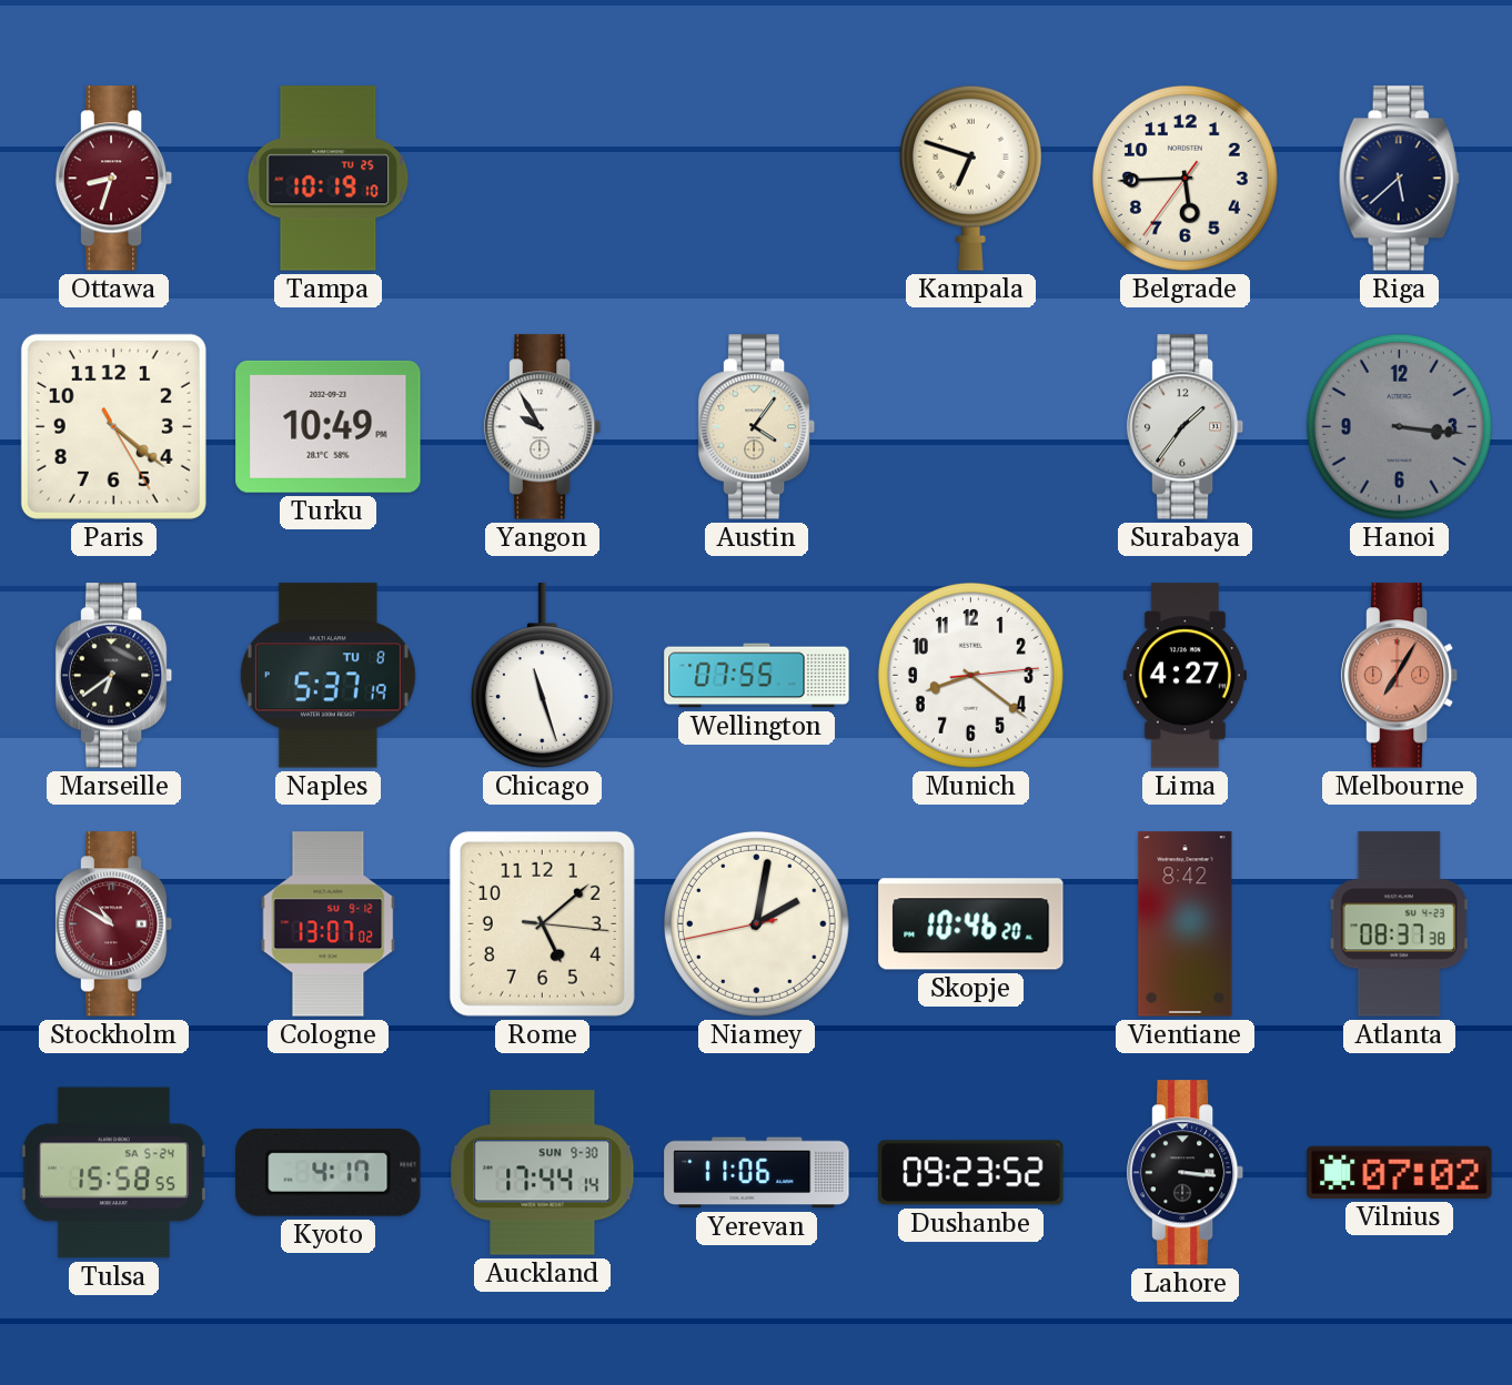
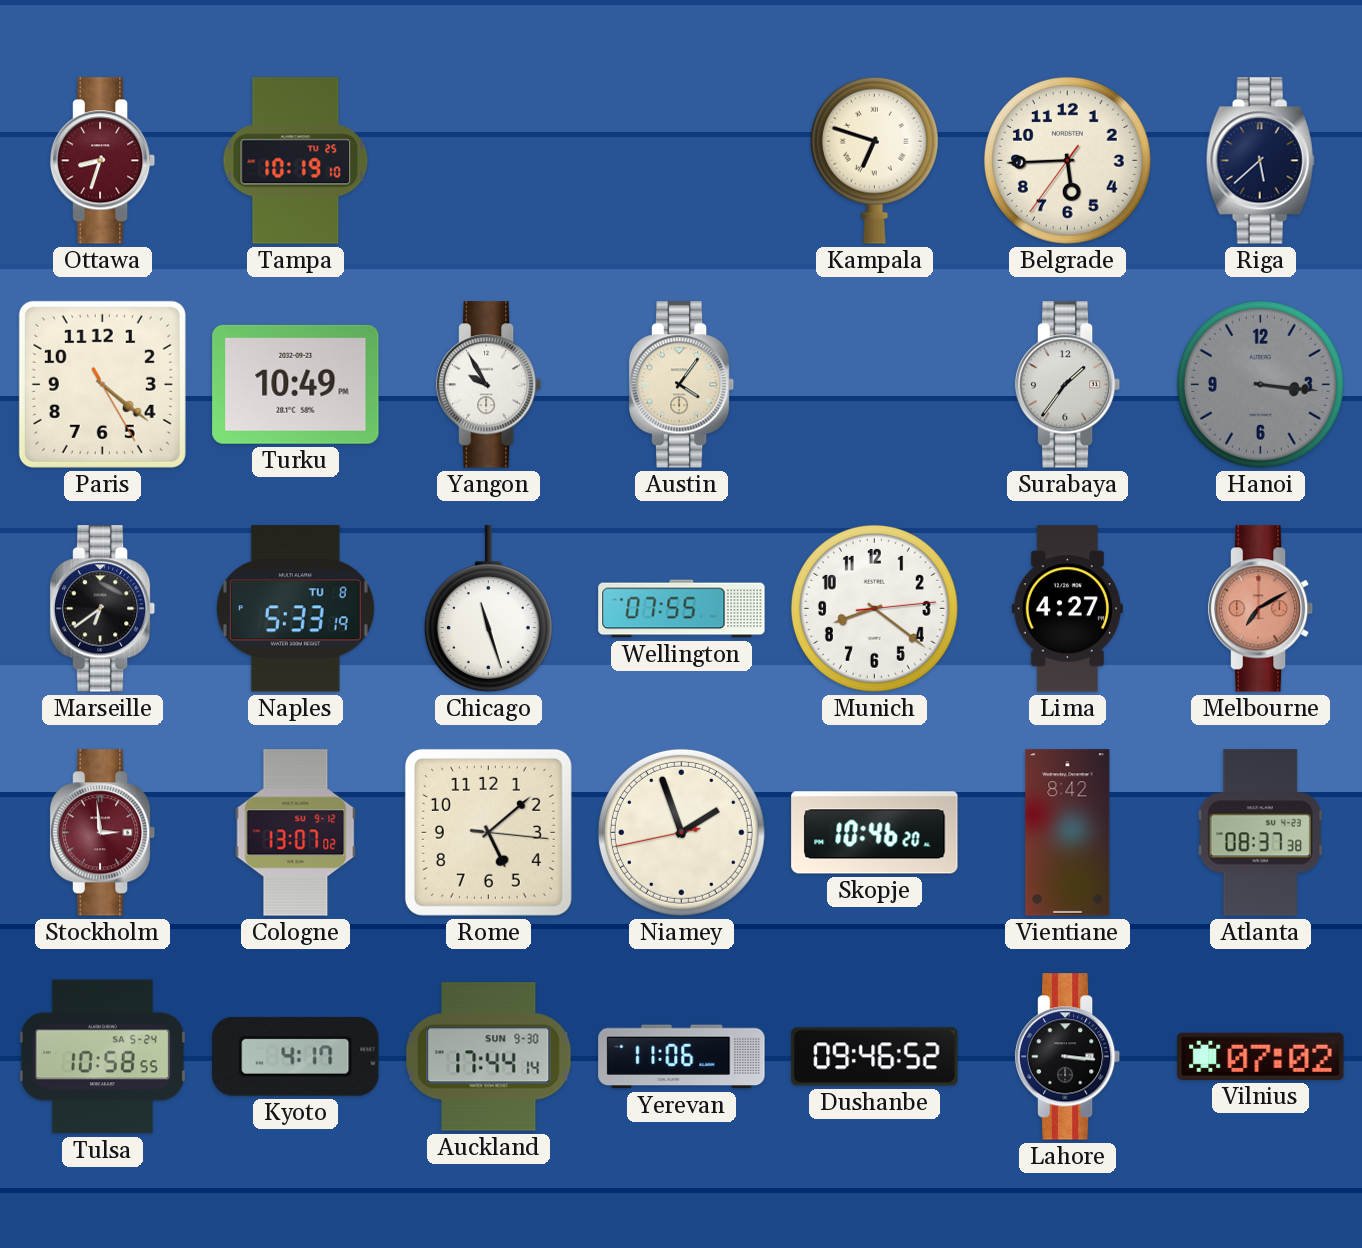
Naples: 5:37 -> 5:33 (295, 609)
Melbourne: 7:05 -> 7:10 (1261, 609)
Stockholm: 10:50 -> 2:59 (103, 833)
Niamey: 2:01 -> 1:56 (681, 832)
Tulsa: 15:58 -> 10:58 (102, 1057)
Dushanbe: 09:23 -> 09:46 (875, 1057)
